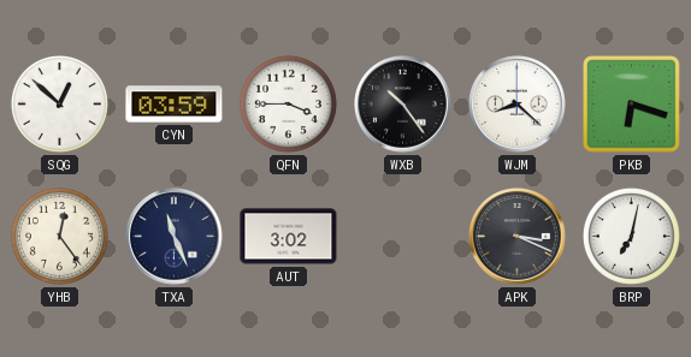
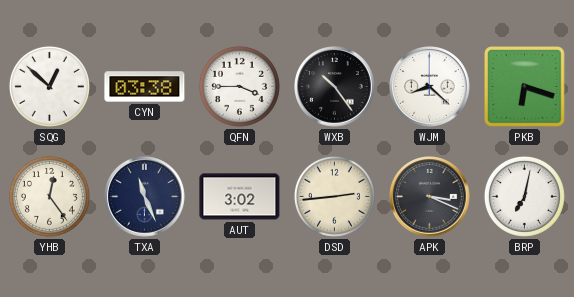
CYN: 03:59 -> 03:38 (145, 87)
DSD: none -> 2:44 (334, 196)
